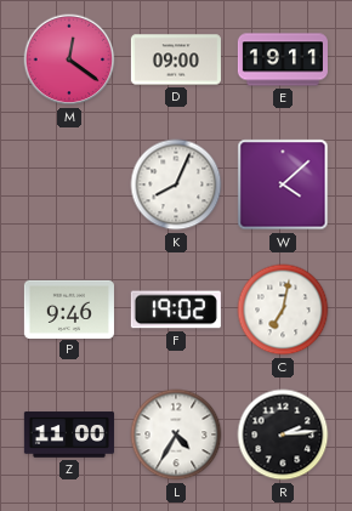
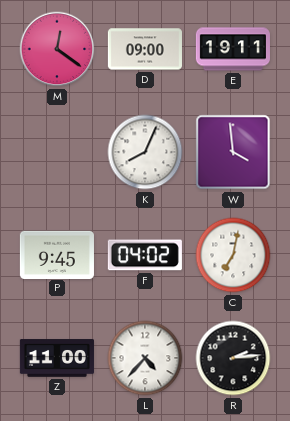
W: 4:08 -> 3:59 (233, 152)
P: 9:46 -> 9:45 (57, 254)
F: 19:02 -> 04:02 (145, 255)
L: 4:35 -> 4:37 (145, 358)
